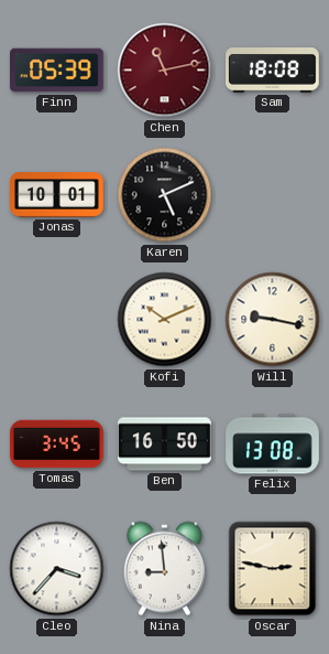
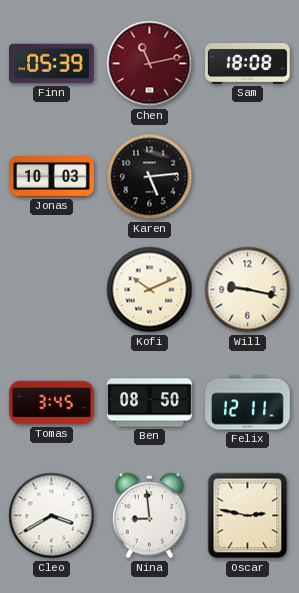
Jonas: 10:01 -> 10:03 (52, 177)
Karen: 5:11 -> 5:14 (150, 177)
Ben: 16:50 -> 08:50 (150, 403)
Felix: 13:08 -> 12:11 (248, 403)
Cleo: 3:37 -> 3:40 (52, 516)
